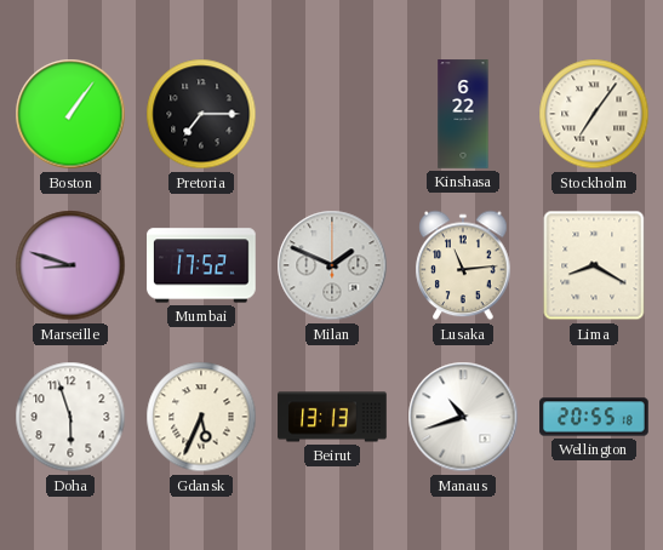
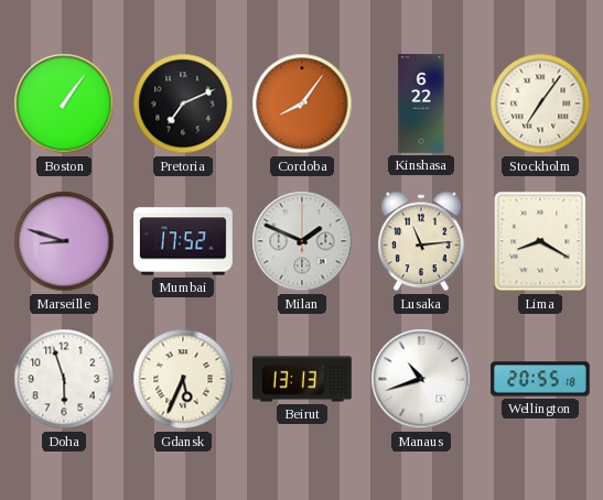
Pretoria: 7:15 -> 7:11 (183, 104)
Cordoba: none -> 8:06 (302, 104)
